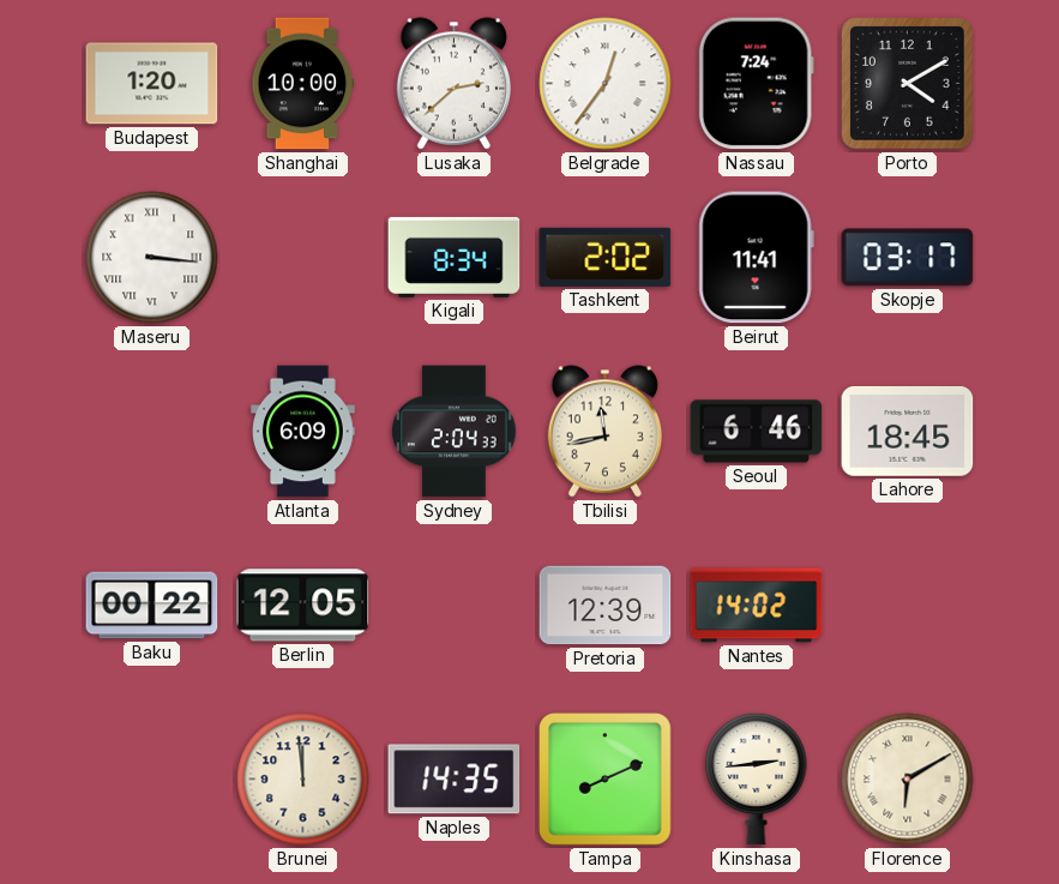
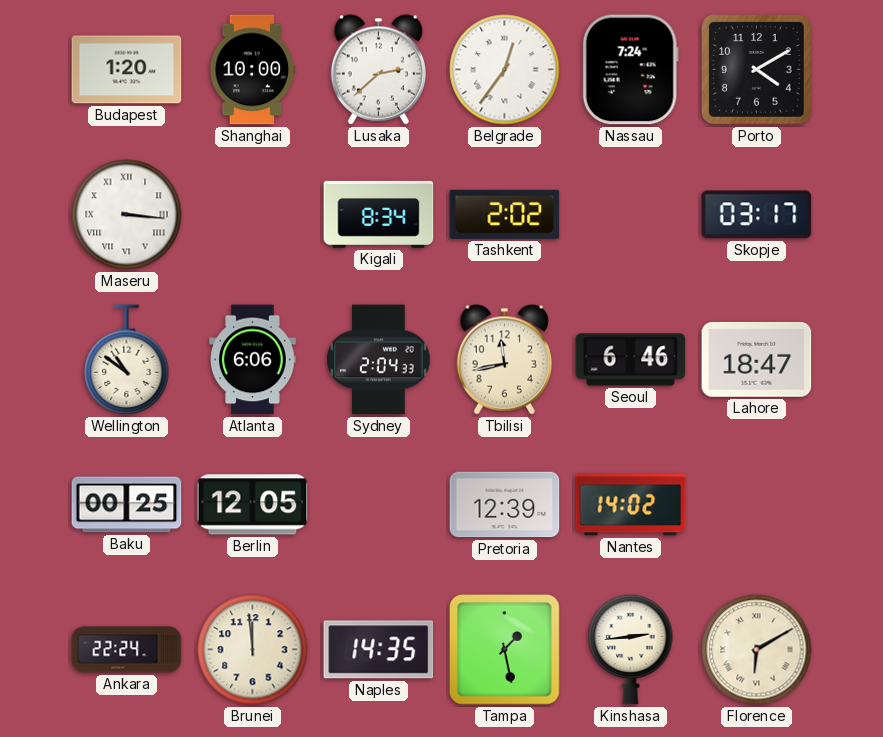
Beirut: 11:41 -> none (756, 258)
Wellington: none -> 10:51 (127, 360)
Atlanta: 6:09 -> 6:06 (253, 360)
Lahore: 18:45 -> 18:47 (757, 359)
Baku: 00:22 -> 00:25 (127, 505)
Ankara: none -> 22:24 (127, 650)
Tampa: 8:11 -> 1:28 (505, 650)
